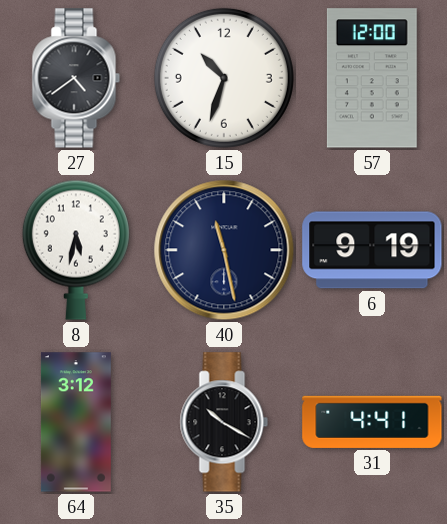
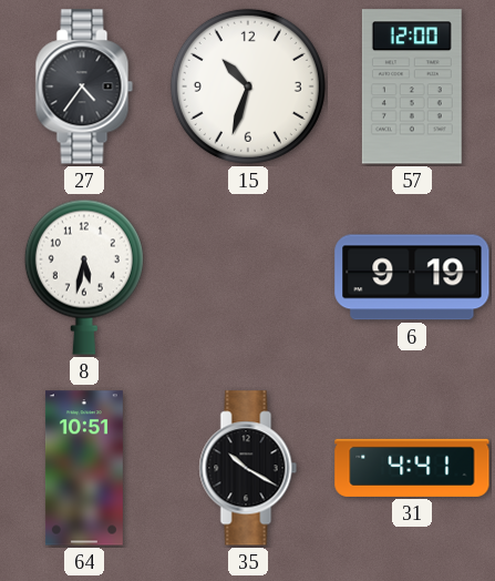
27: 4:39 -> 4:36 (84, 86)
40: 11:28 -> none (224, 250)
64: 3:12 -> 10:51 (84, 468)
